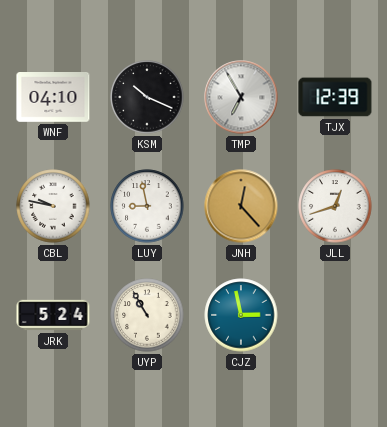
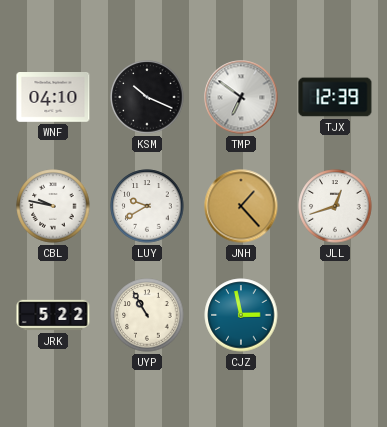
TMP: 6:55 -> 6:51 (241, 97)
LUY: 8:58 -> 9:40 (147, 206)
JNH: 12:23 -> 1:23 (241, 206)
JRK: 5:24 -> 5:22 (53, 315)
